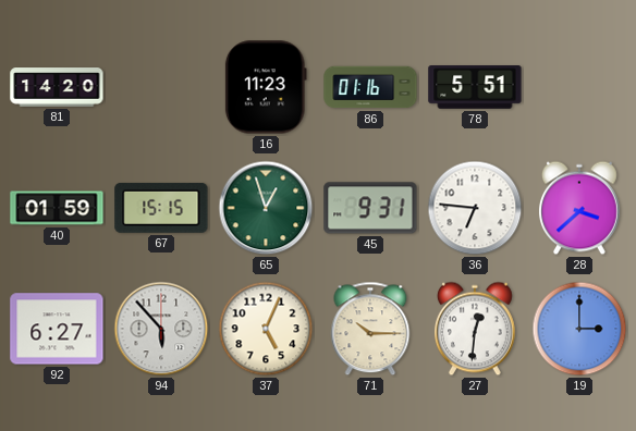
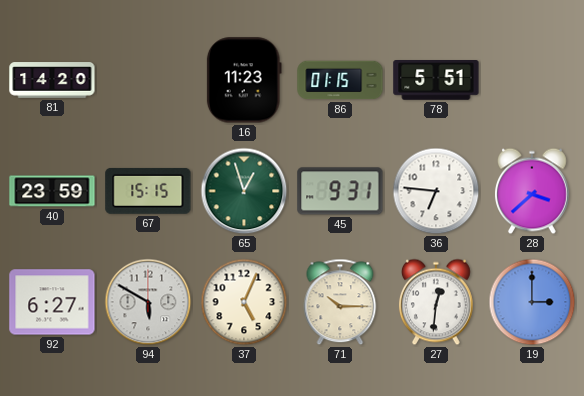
86: 01:16 -> 01:15 (340, 80)
40: 01:59 -> 23:59 (52, 191)
94: 5:53 -> 5:50 (148, 302)
